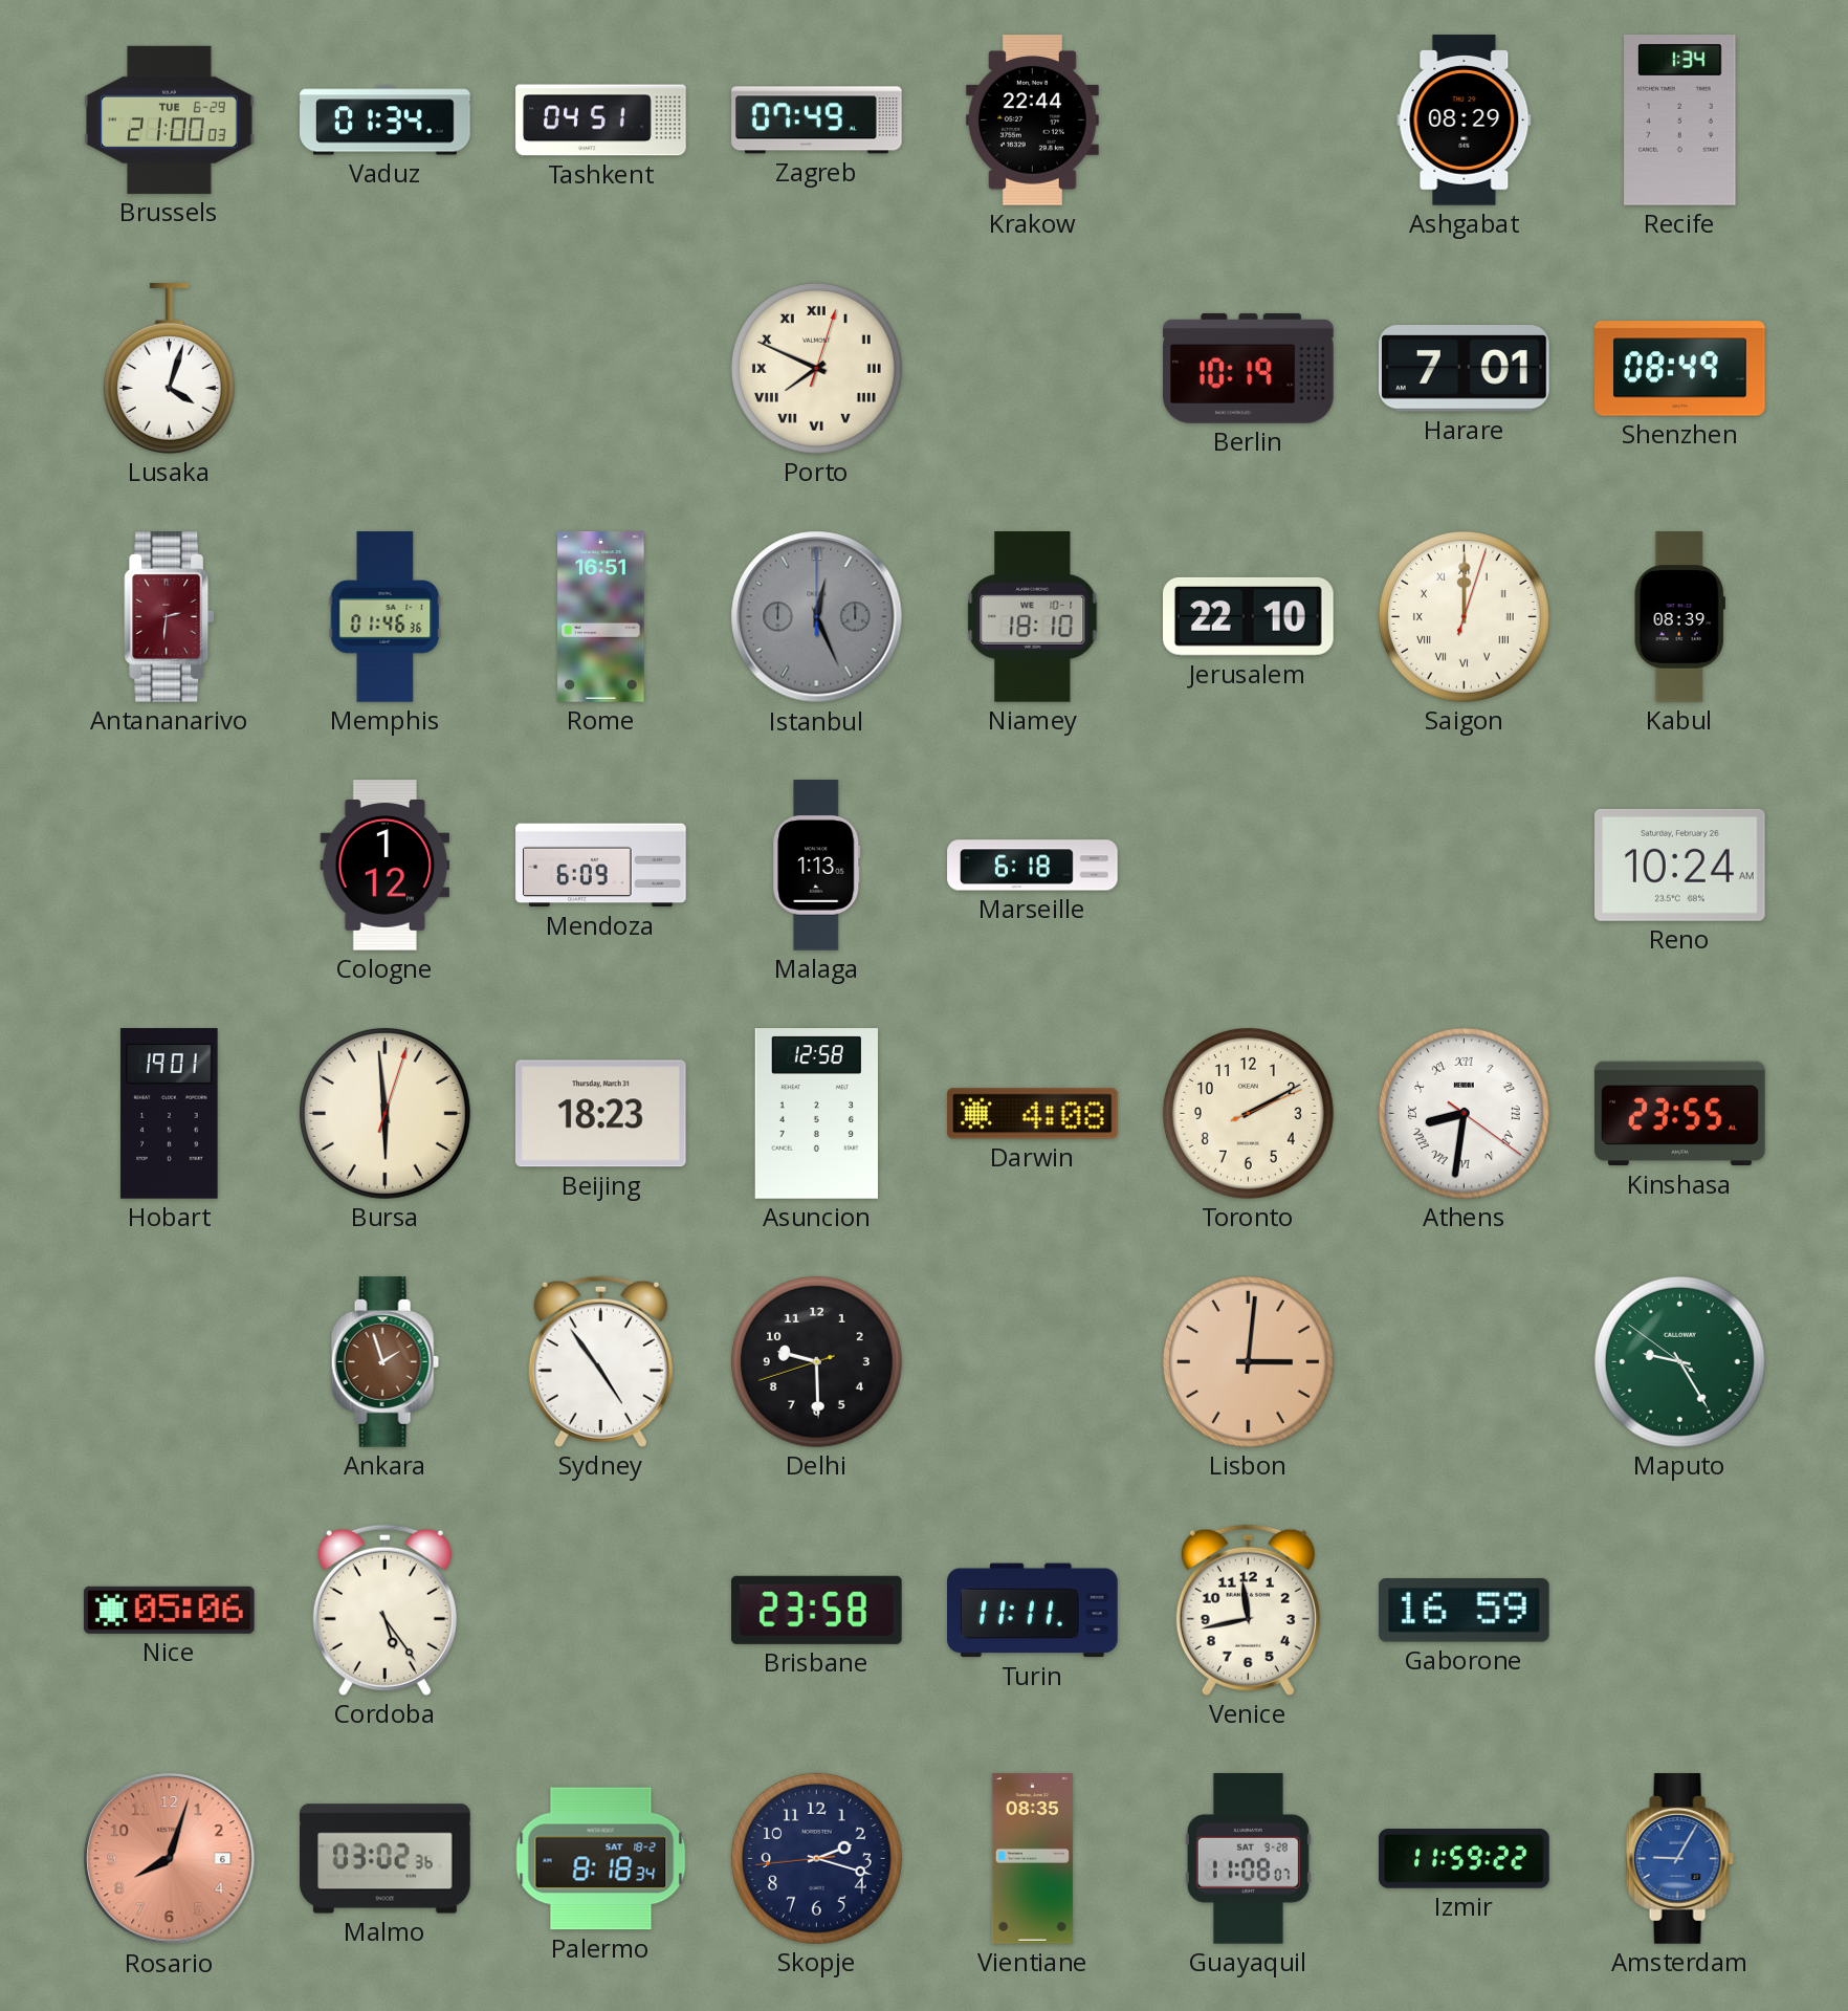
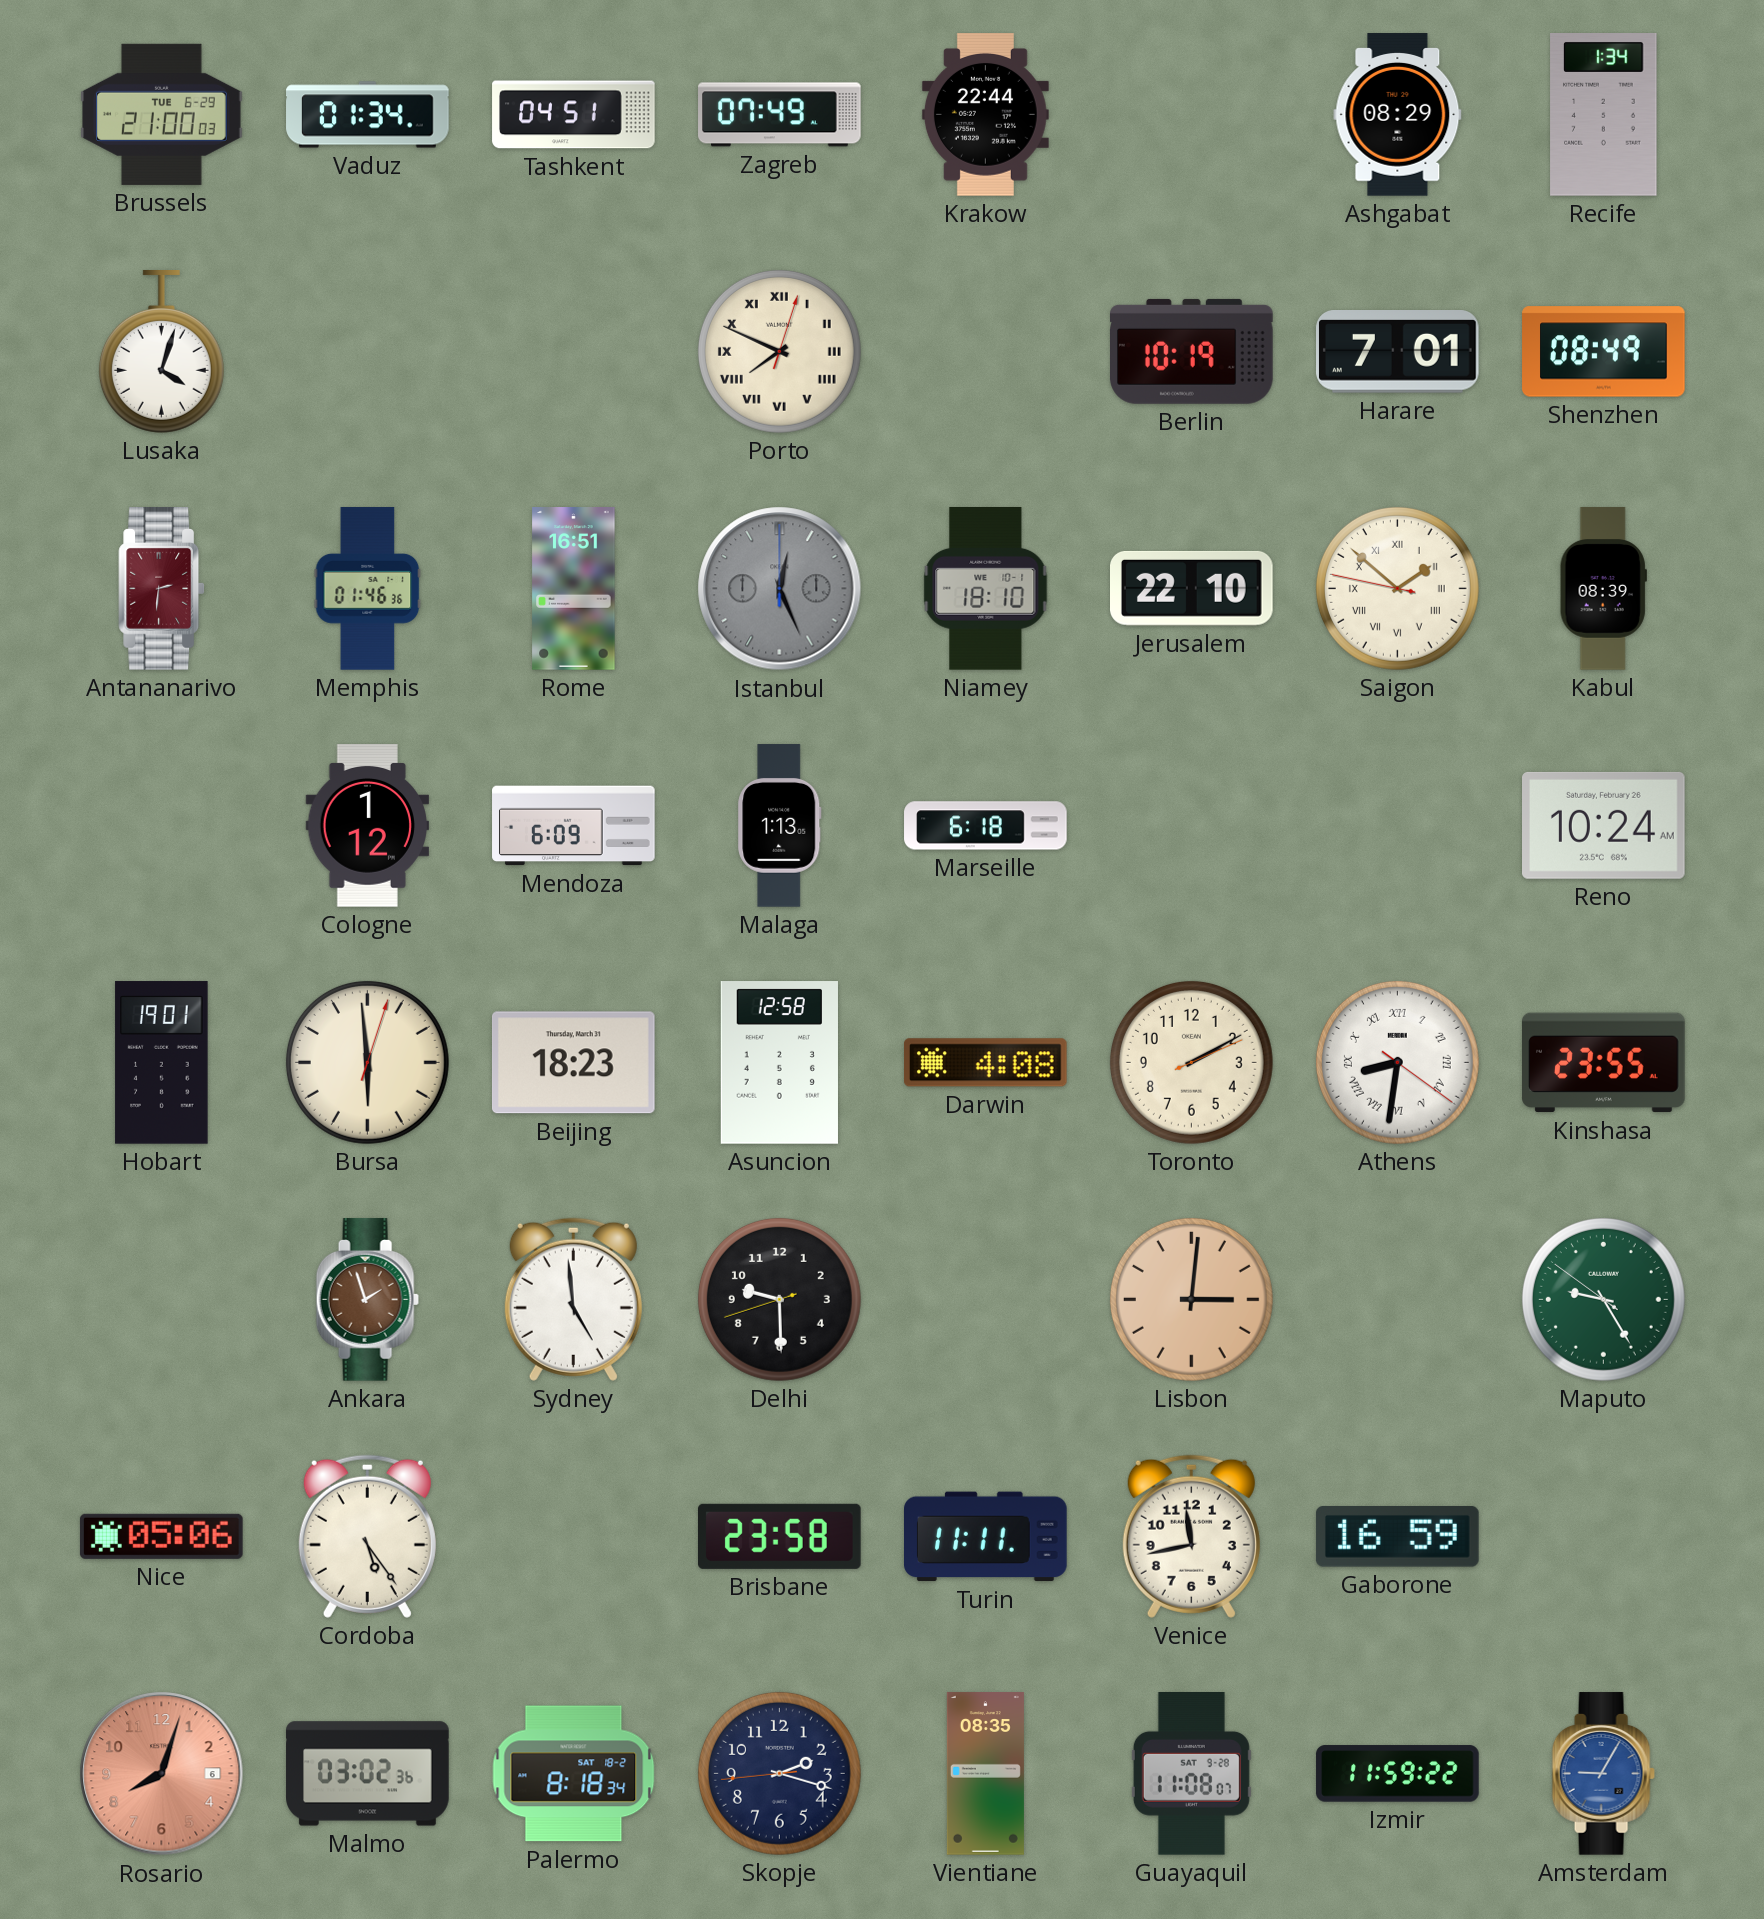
Saigon: 12:00 -> 1:51 (1397, 588)
Sydney: 4:54 -> 4:59 (573, 1299)
